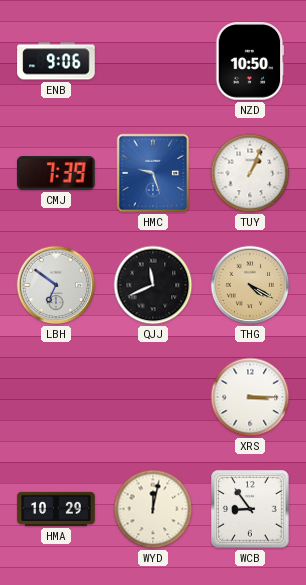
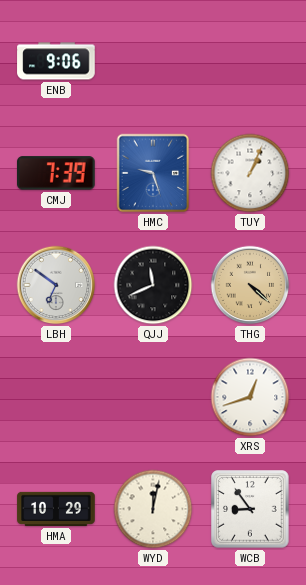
NZD: 10:50 -> none (250, 61)
THG: 4:20 -> 4:22 (250, 285)
XRS: 3:15 -> 12:42 (250, 397)
